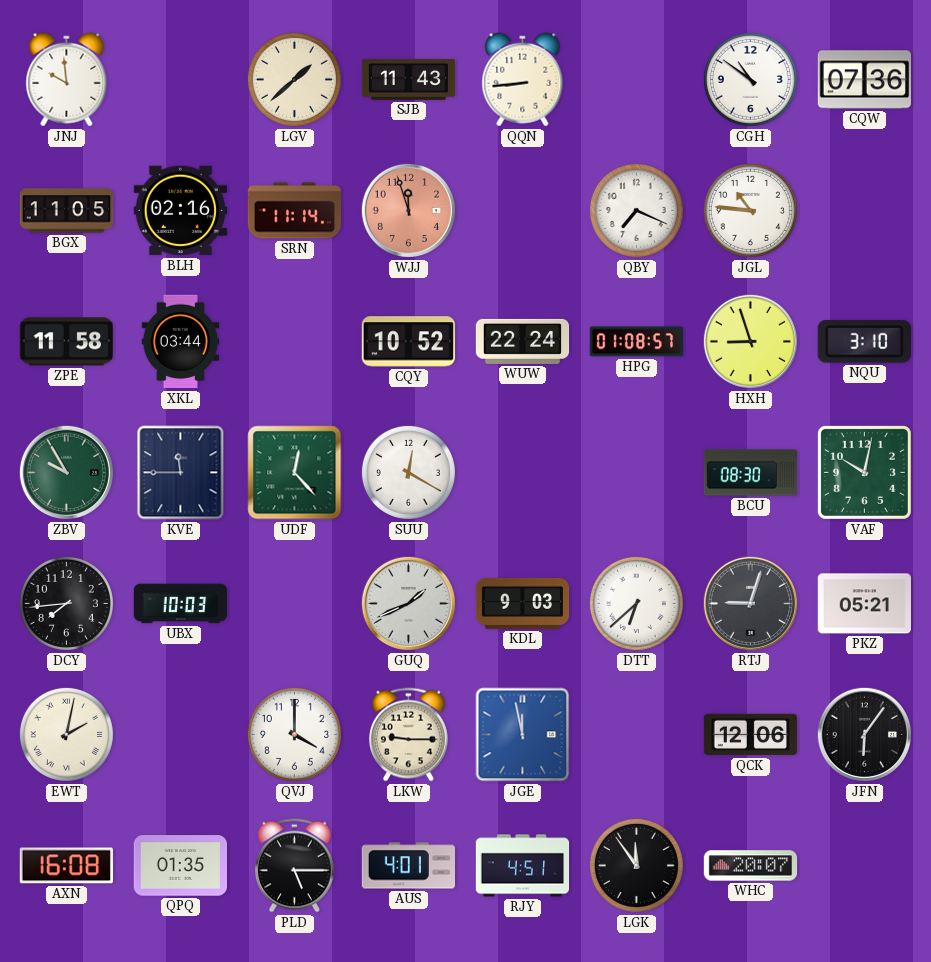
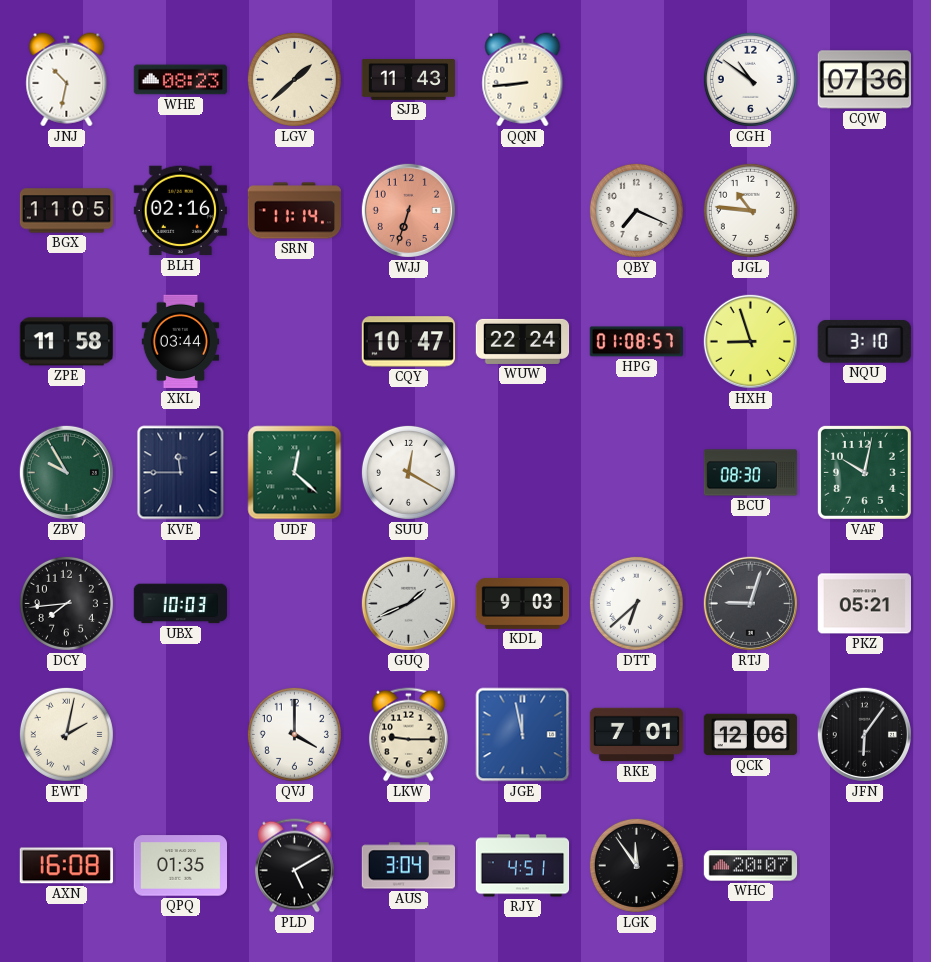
JNJ: 9:59 -> 10:32 (67, 80)
WHE: none -> 08:23 (181, 80)
WJJ: 11:57 -> 6:33 (408, 210)
CQY: 10:52 -> 10:47 (408, 342)
UDF: 12:23 -> 12:22 (295, 473)
RKE: none -> 7:01 (637, 735)
PLD: 5:15 -> 5:10 (294, 866)
AUS: 4:01 -> 3:04 (408, 866)
